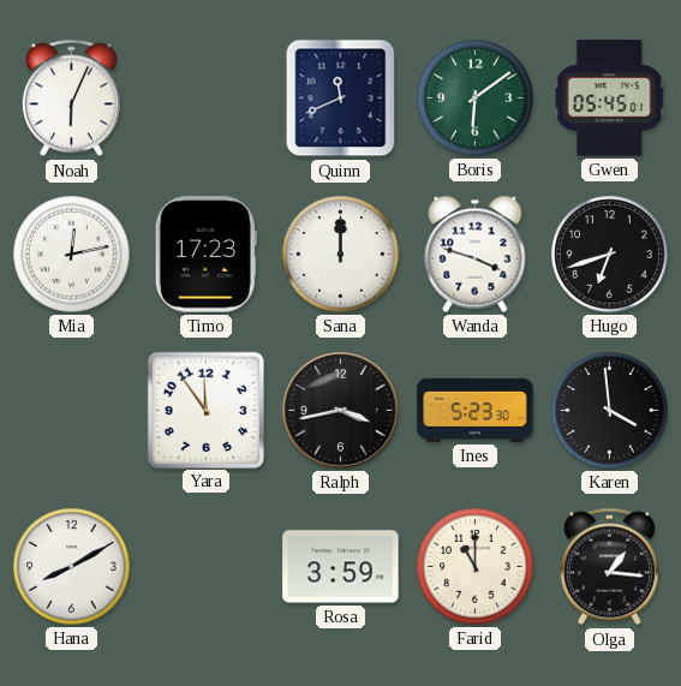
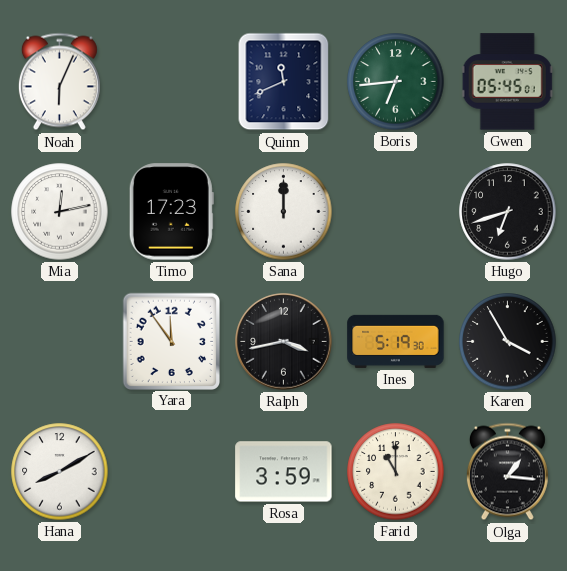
Boris: 6:09 -> 6:44 (396, 82)
Wanda: 3:48 -> none (476, 253)
Ines: 5:23 -> 5:19 (396, 341)
Karen: 3:59 -> 3:55 (508, 342)
